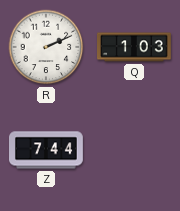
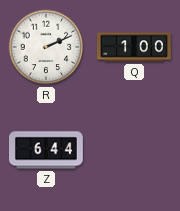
Q: 1:03 -> 1:00 (135, 47)
Z: 7:44 -> 6:44 (47, 150)
